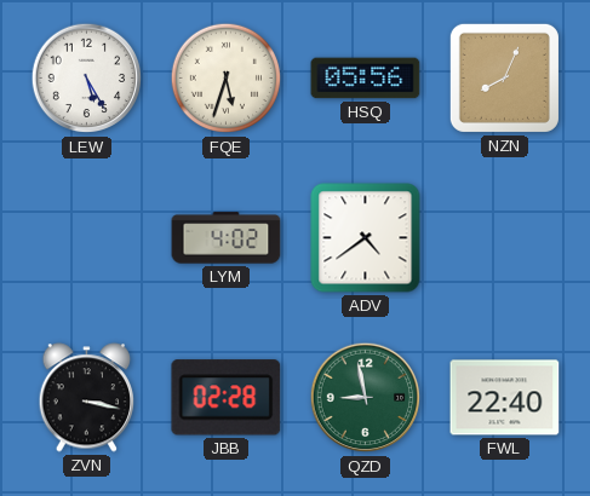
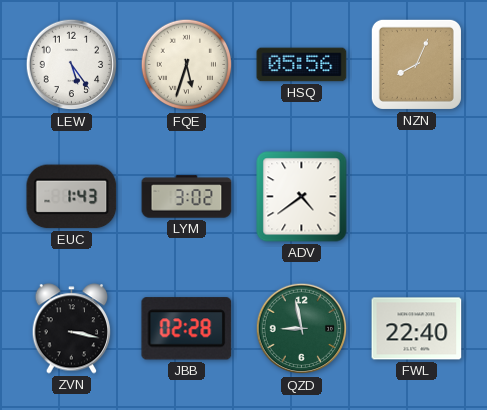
LEW: 5:25 -> 5:24 (72, 65)
EUC: none -> 1:43 (72, 197)
LYM: 4:02 -> 3:02 (187, 197)
